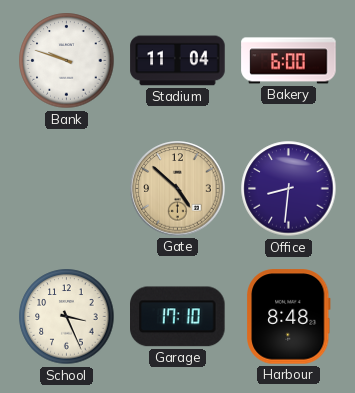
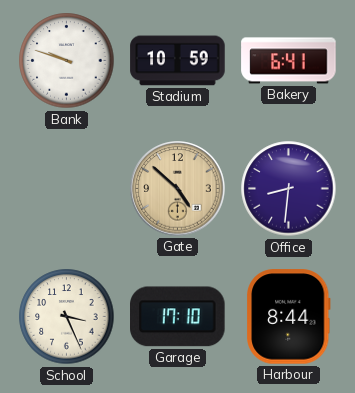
Stadium: 11:04 -> 10:59 (178, 61)
Bakery: 6:00 -> 6:41 (289, 61)
Harbour: 8:48 -> 8:44 (289, 317)
